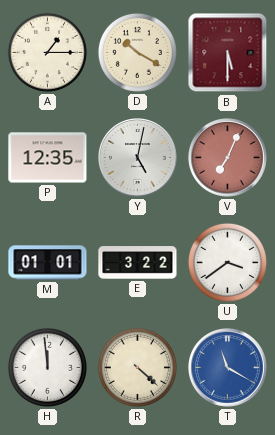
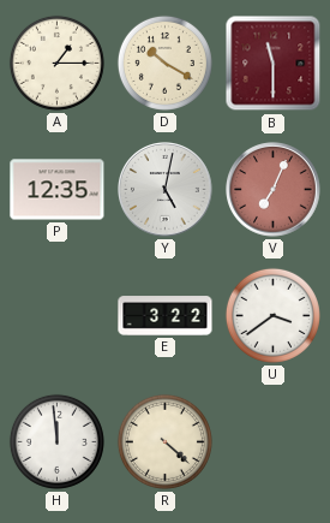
B: 5:30 -> 11:30 (274, 64)
M: 01:01 -> none (48, 263)
T: 11:20 -> none (228, 368)
